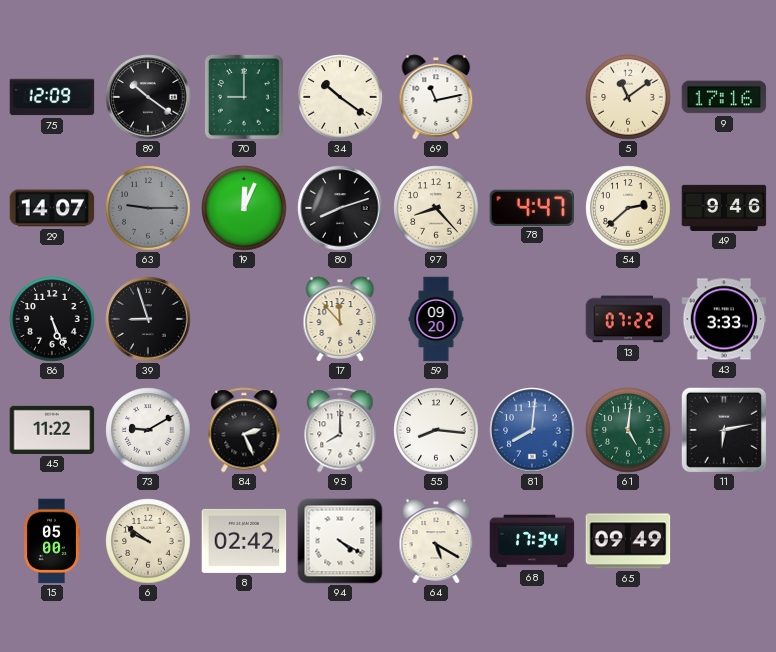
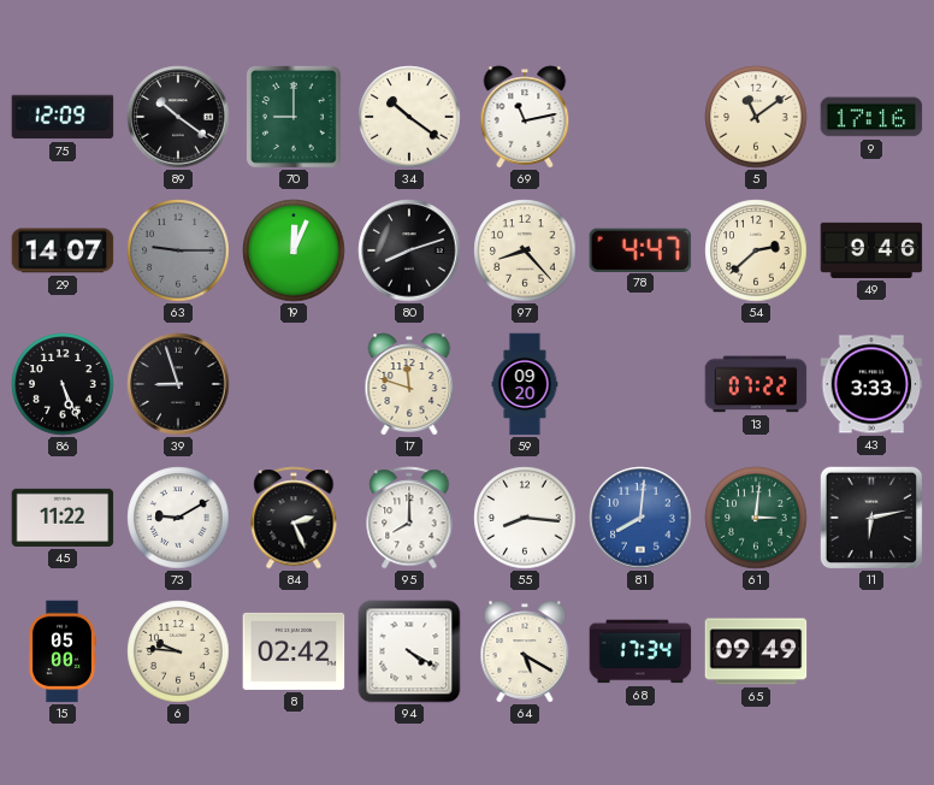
17: 11:53 -> 11:48 (409, 384)
61: 5:01 -> 3:01 (756, 518)
6: 9:51 -> 9:46 (178, 651)
